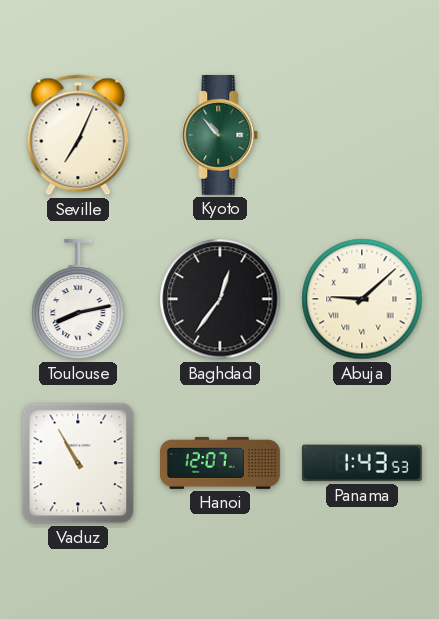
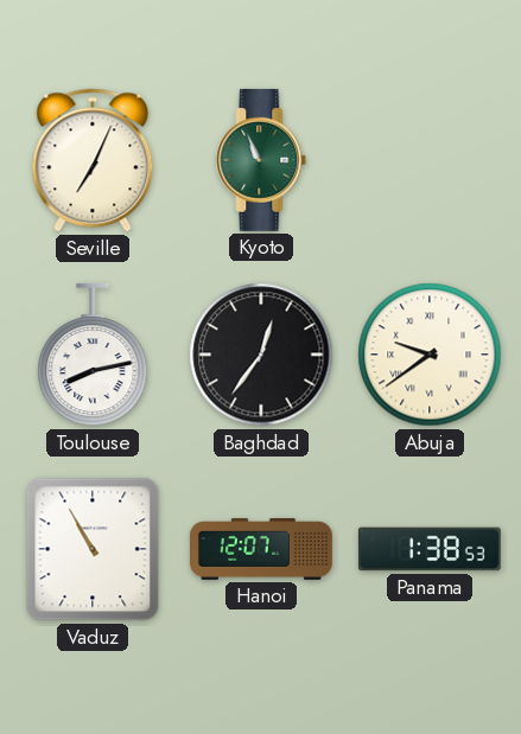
Kyoto: 10:53 -> 10:56 (261, 160)
Abuja: 9:08 -> 9:39 (430, 355)
Panama: 1:43 -> 1:38 (430, 549)
